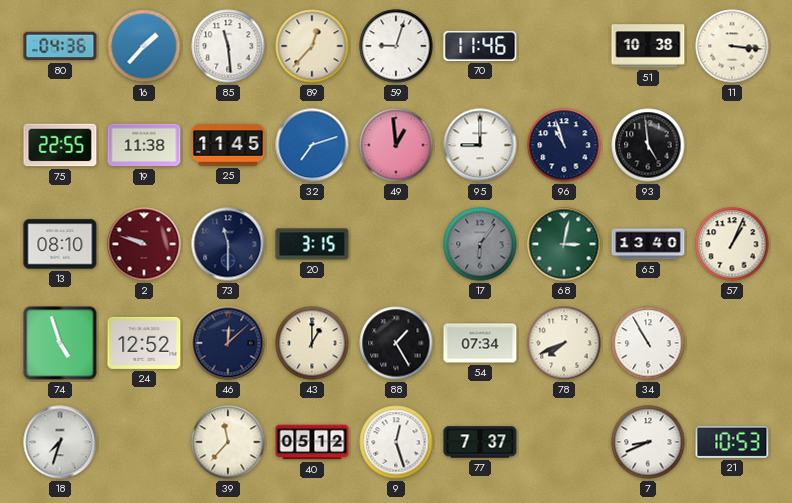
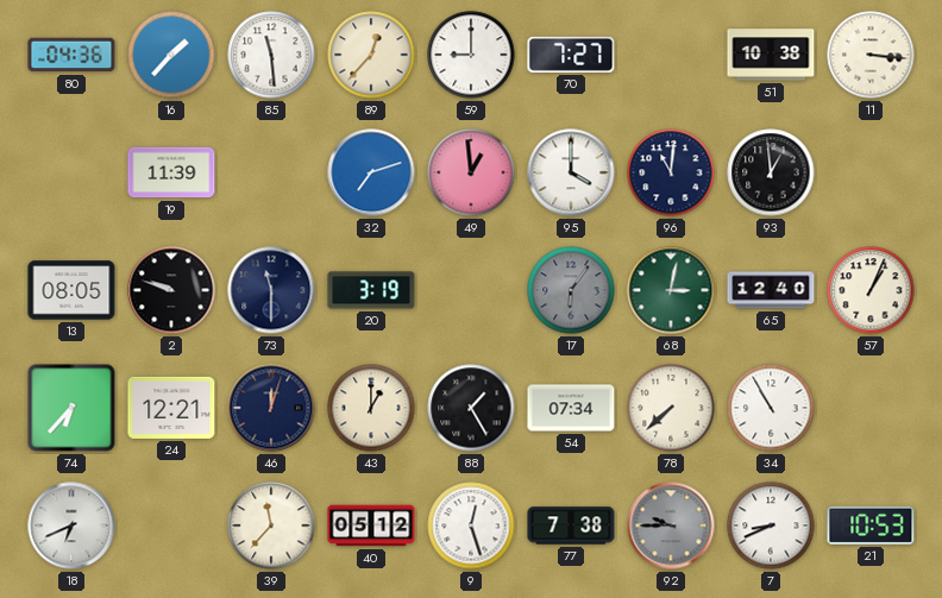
59: 9:03 -> 9:00 (471, 55)
70: 11:46 -> 7:27 (571, 55)
75: 22:55 -> none (60, 145)
19: 11:38 -> 11:39 (171, 172)
25: 11:45 -> none (228, 145)
95: 9:00 -> 4:00 (571, 172)
96: 10:57 -> 11:01 (671, 172)
93: 4:59 -> 12:59 (771, 172)
13: 08:10 -> 08:05 (71, 290)
2 dial: burgundy -> black (171, 290)
20: 3:15 -> 3:19 (371, 290)
65: 13:40 -> 12:40 (771, 290)
74: 4:57 -> 6:37 (71, 408)
24: 12:52 -> 12:21 (171, 408)
46: 12:08 -> 12:03 (271, 408)
78: 7:41 -> 7:38 (671, 408)
18: 7:33 -> 6:41 (71, 525)
77: 7:37 -> 7:38 (571, 525)
92: none -> 9:45 (671, 525)
